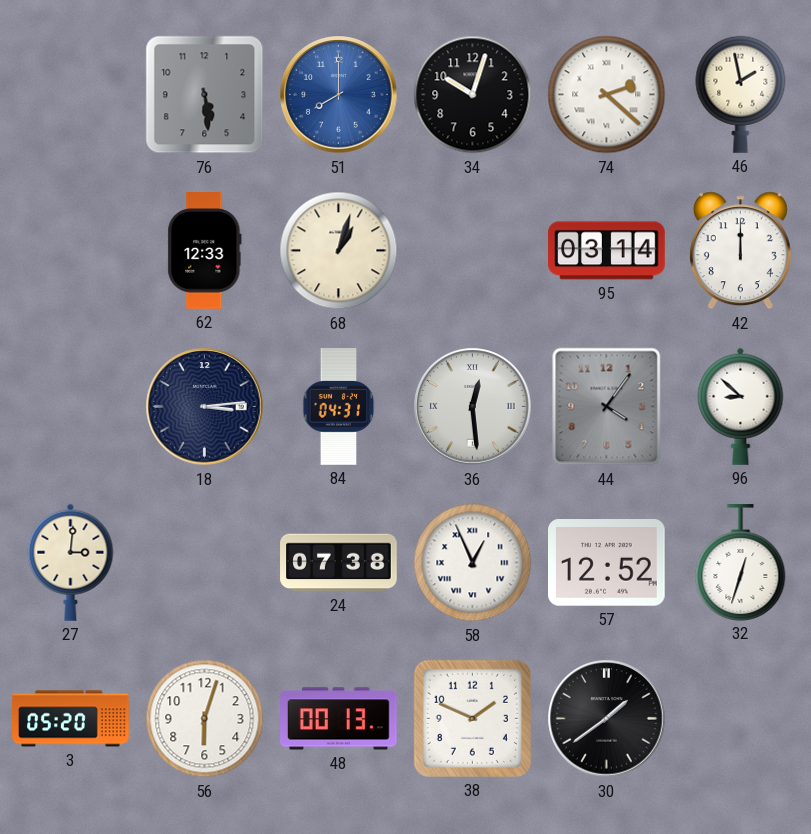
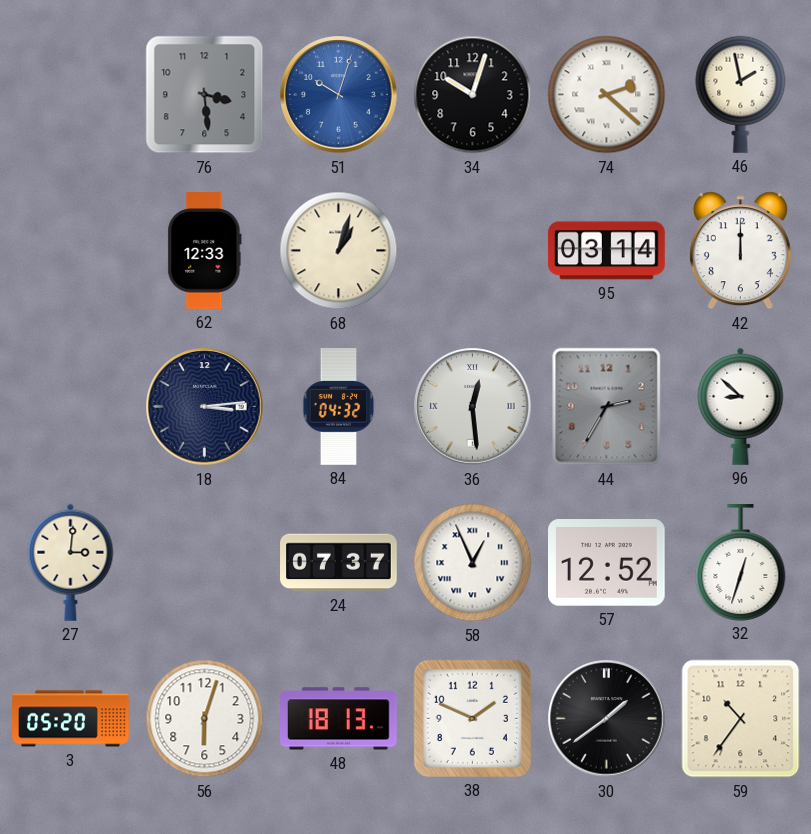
76: 5:29 -> 3:29 (205, 95)
51: 8:00 -> 10:03 (339, 95)
84: 04:31 -> 04:32 (339, 407)
44: 4:06 -> 2:35 (607, 407)
24: 07:38 -> 07:37 (339, 563)
48: 00:13 -> 18:13 (339, 719)
59: none -> 10:36 (741, 719)
